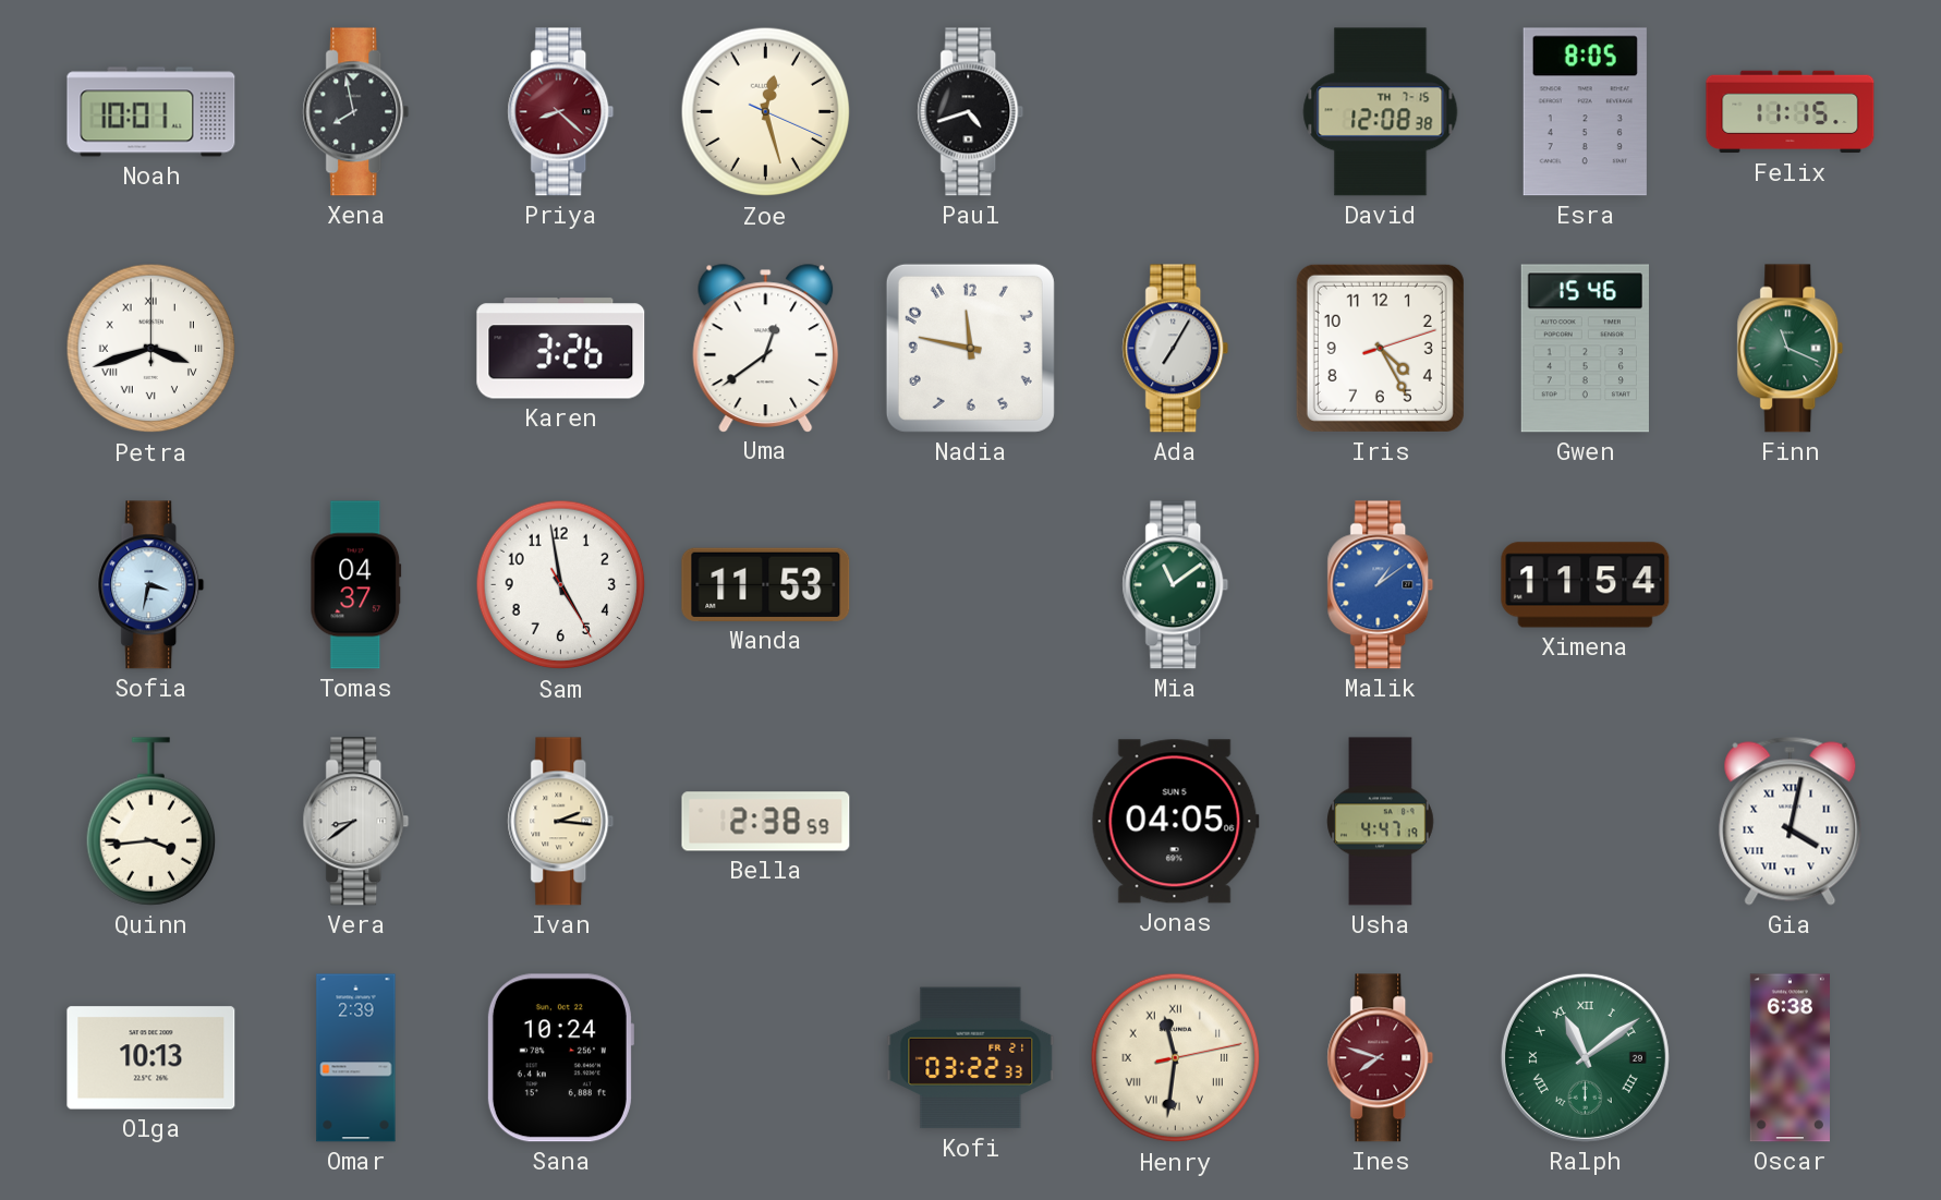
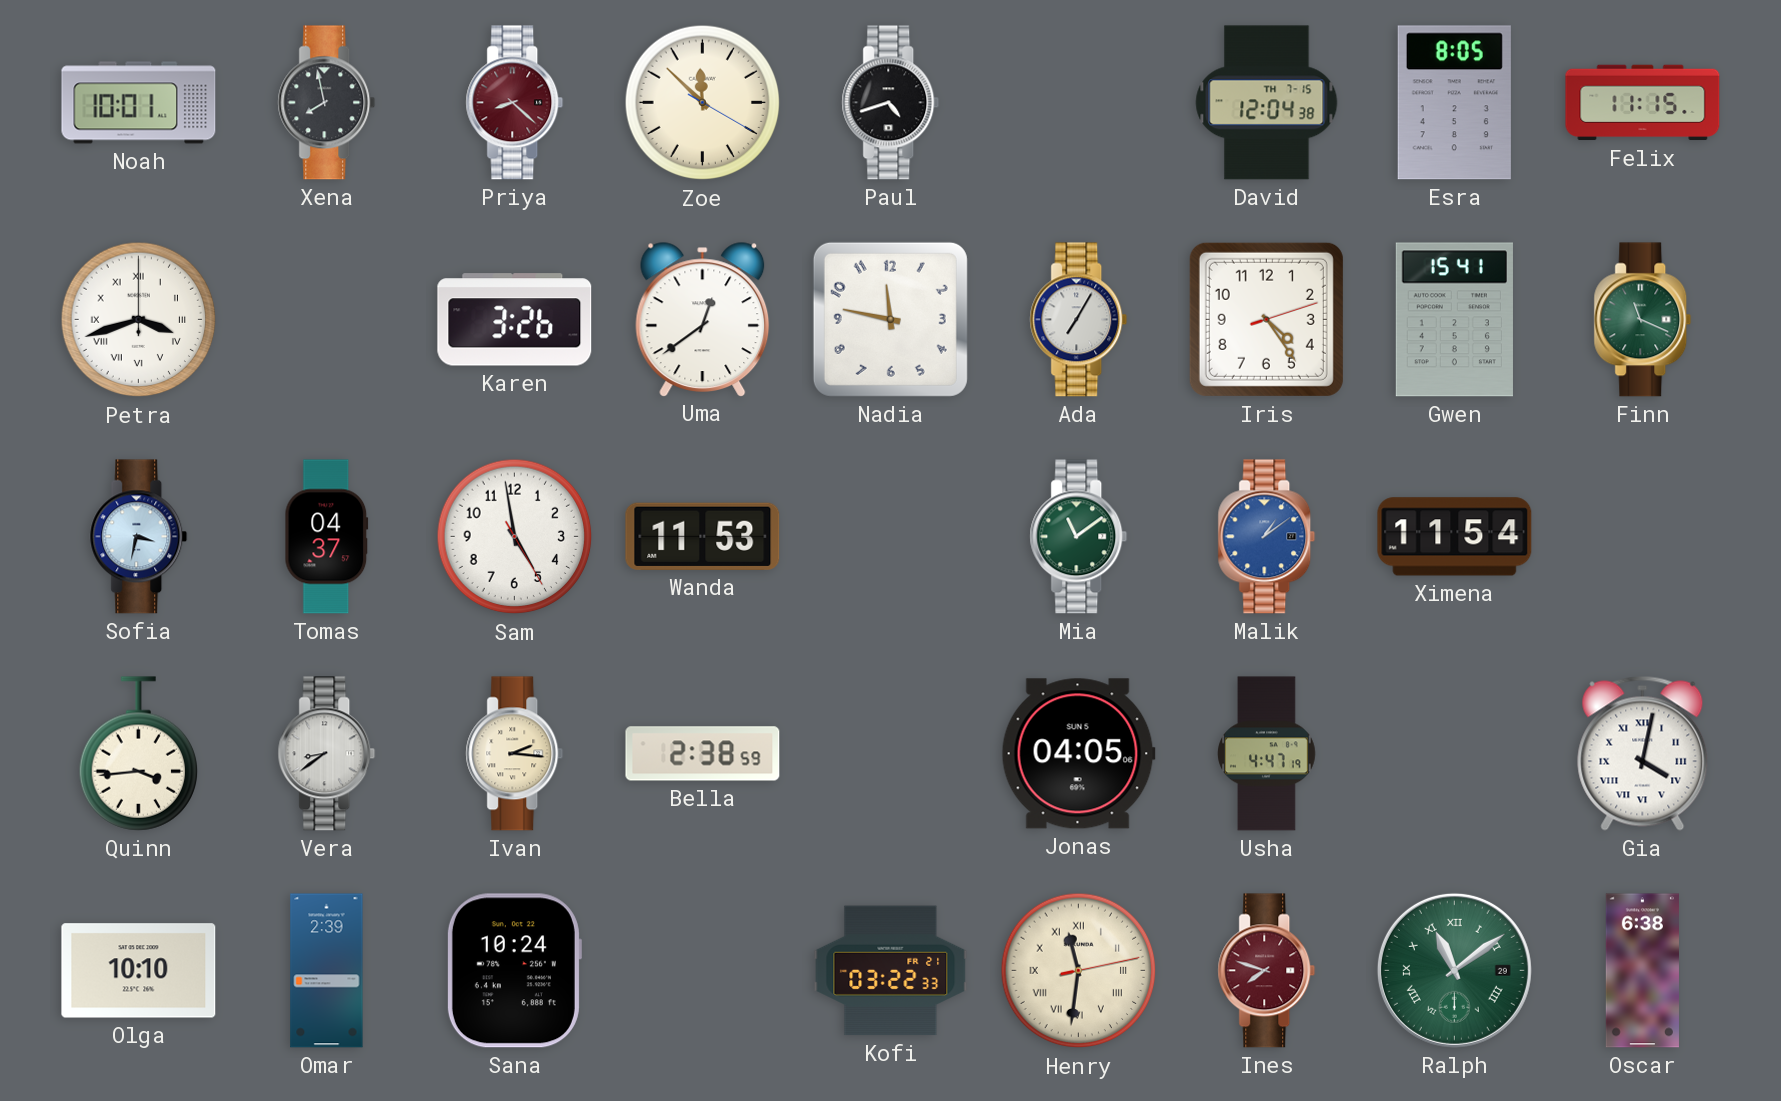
Zoe: 12:27 -> 11:52 (703, 103)
David: 12:08 -> 12:04 (1267, 103)
Iris: 4:25 -> 4:24 (1266, 319)
Gwen: 15:46 -> 15:41 (1454, 320)
Olga: 10:13 -> 10:10 (139, 971)
